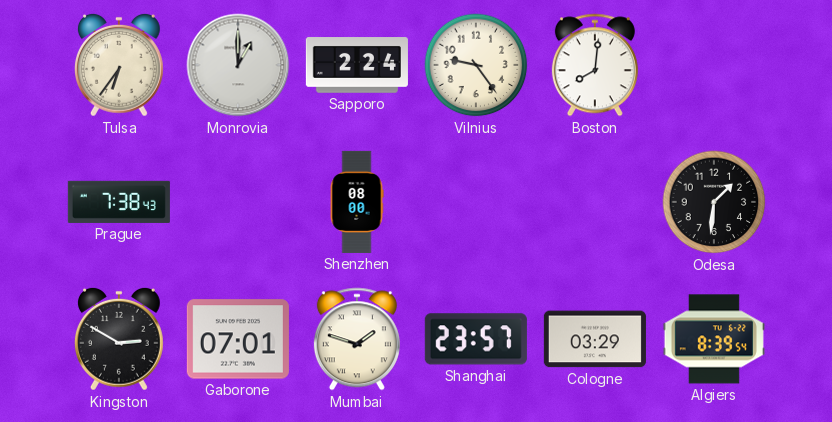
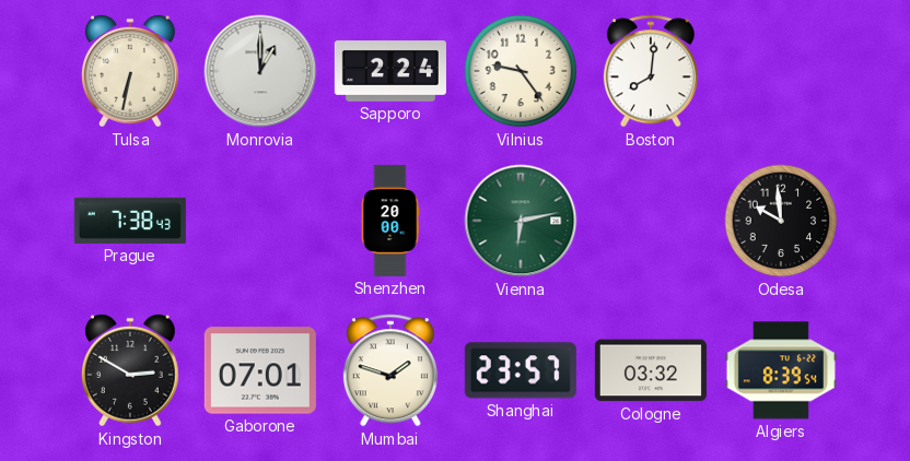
Tulsa: 6:36 -> 6:32 (130, 71)
Shenzhen: 08:00 -> 20:00 (390, 221)
Vienna: none -> 6:13 (521, 221)
Odesa: 1:31 -> 9:59 (781, 221)
Cologne: 03:29 -> 03:32 (651, 370)
